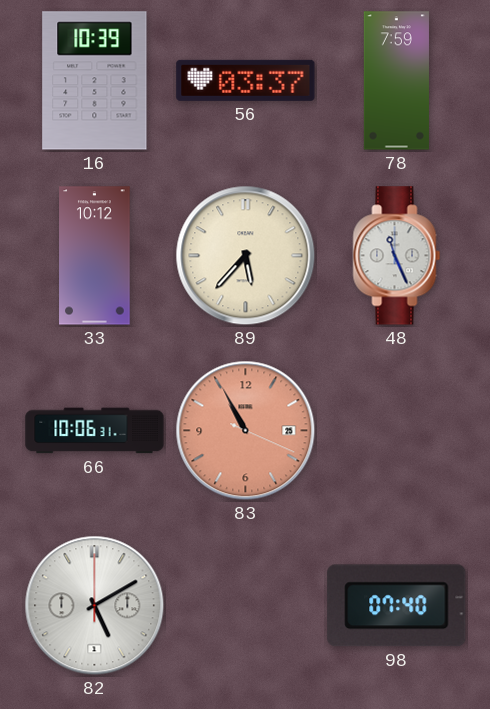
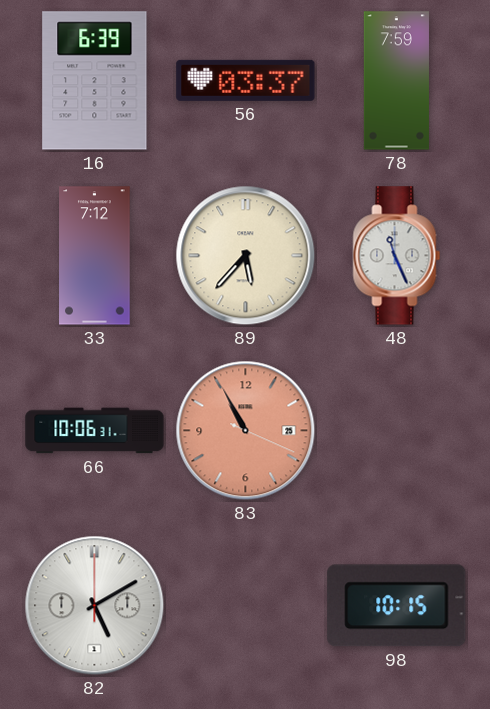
16: 10:39 -> 6:39 (95, 81)
33: 10:12 -> 7:12 (95, 256)
98: 07:40 -> 10:15 (397, 606)
